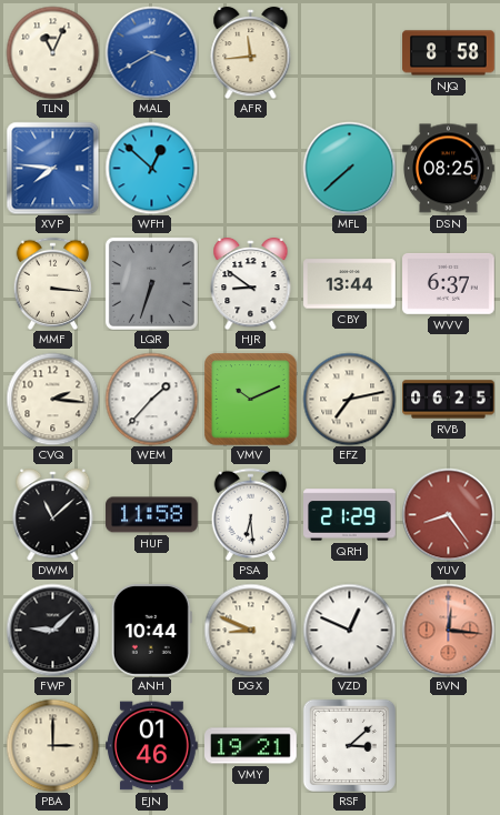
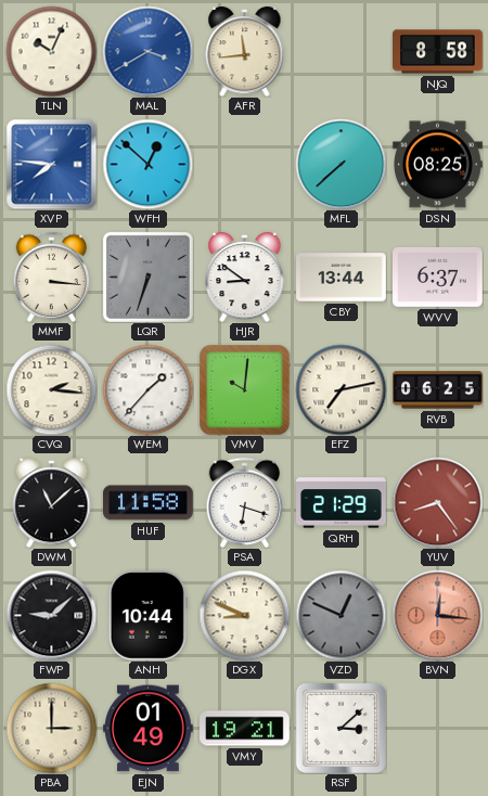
TLN: 11:04 -> 10:04 (51, 51)
VMV: 10:11 -> 10:01 (244, 389)
PSA: 6:29 -> 6:18 (245, 502)
VZD dial: white -> grey (341, 615)
EJN: 01:46 -> 01:49 (149, 729)
